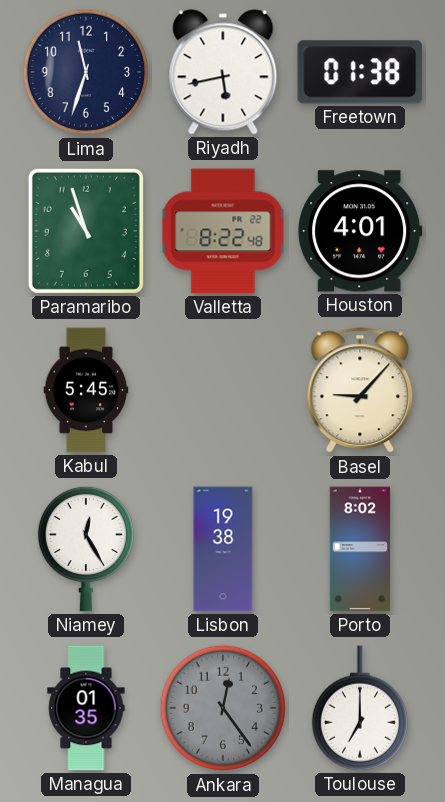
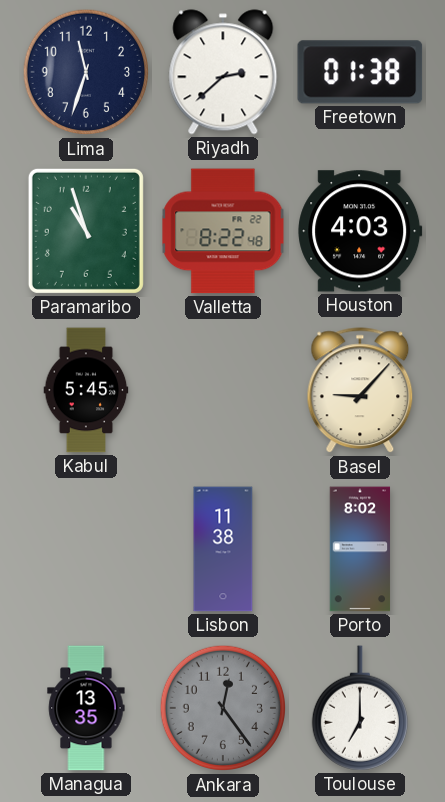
Riyadh: 5:43 -> 2:38 (223, 72)
Houston: 4:01 -> 4:03 (360, 231)
Niamey: 12:25 -> none (86, 549)
Lisbon: 19:38 -> 11:38 (223, 549)
Managua: 01:35 -> 13:35 (86, 708)
